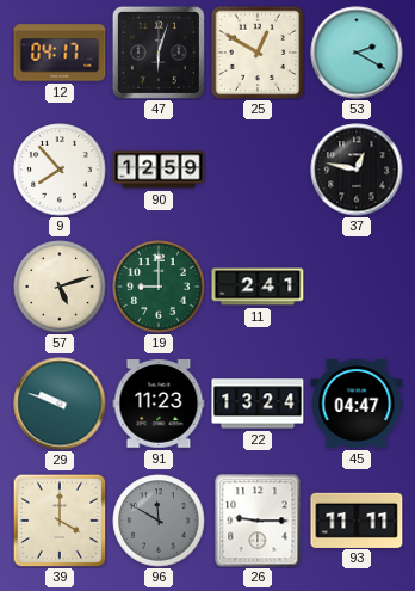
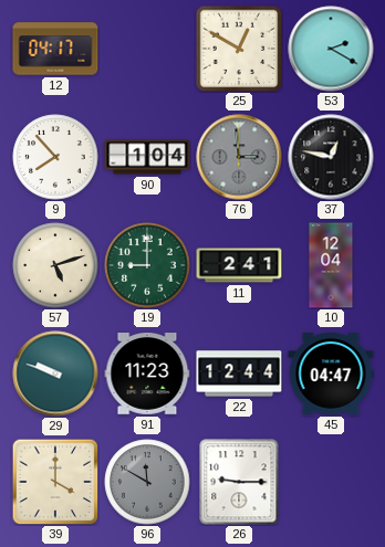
47: 6:03 -> none (159, 53)
90: 12:59 -> 1:04 (147, 157)
76: none -> 2:59 (239, 157)
10: none -> 12:04 (331, 265)
22: 13:24 -> 12:44 (239, 374)
93: 11:11 -> none (357, 519)
